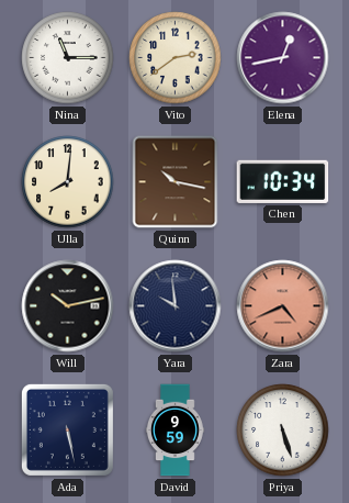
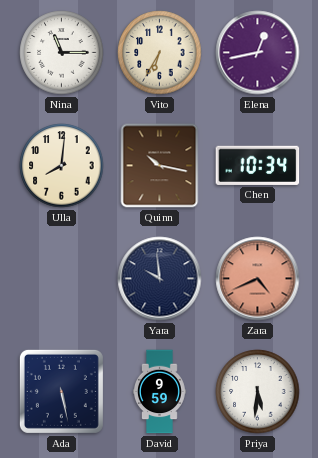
Vito: 2:39 -> 6:35 (160, 53)
Will: 10:13 -> none (68, 306)
Priya: 5:27 -> 5:31 (258, 392)
